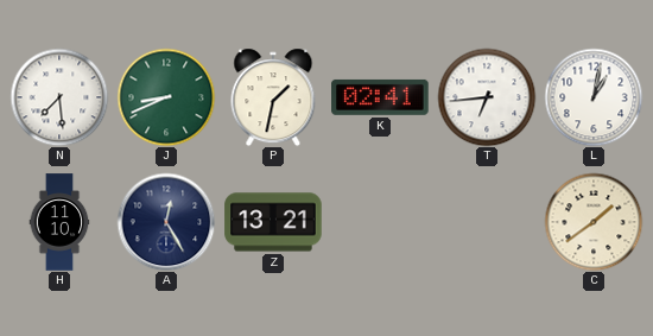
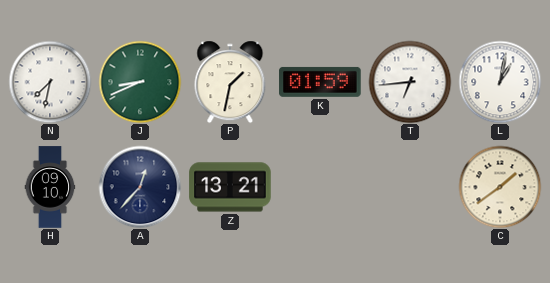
N: 7:29 -> 7:32 (50, 82)
K: 02:41 -> 01:59 (320, 82)
H: 11:10 -> 09:10 (50, 187)
A: 12:25 -> 12:37 (140, 187)
